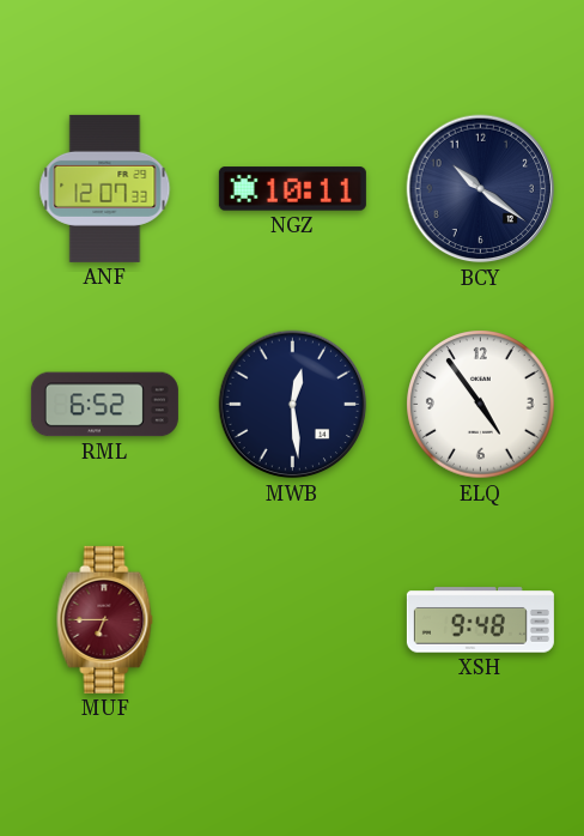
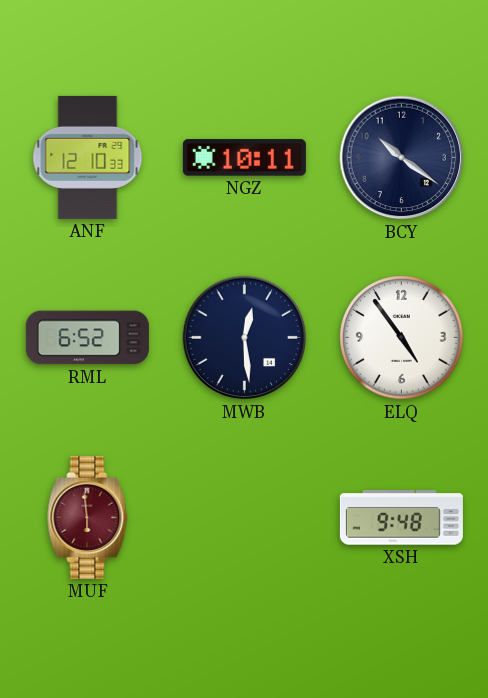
ANF: 12:07 -> 12:10 (88, 157)
MUF: 6:45 -> 5:59 (88, 517)
